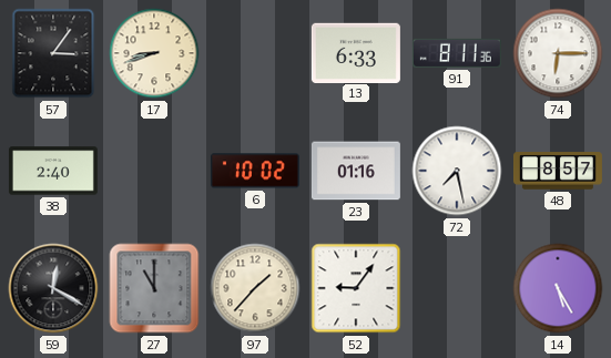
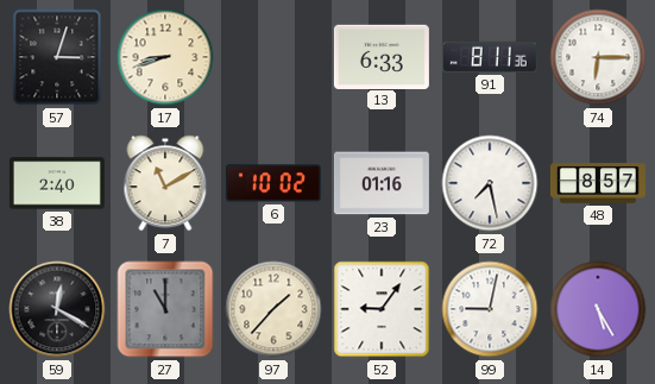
57: 3:06 -> 3:03 (57, 57)
7: none -> 11:10 (165, 183)
99: none -> 9:02 (490, 309)
